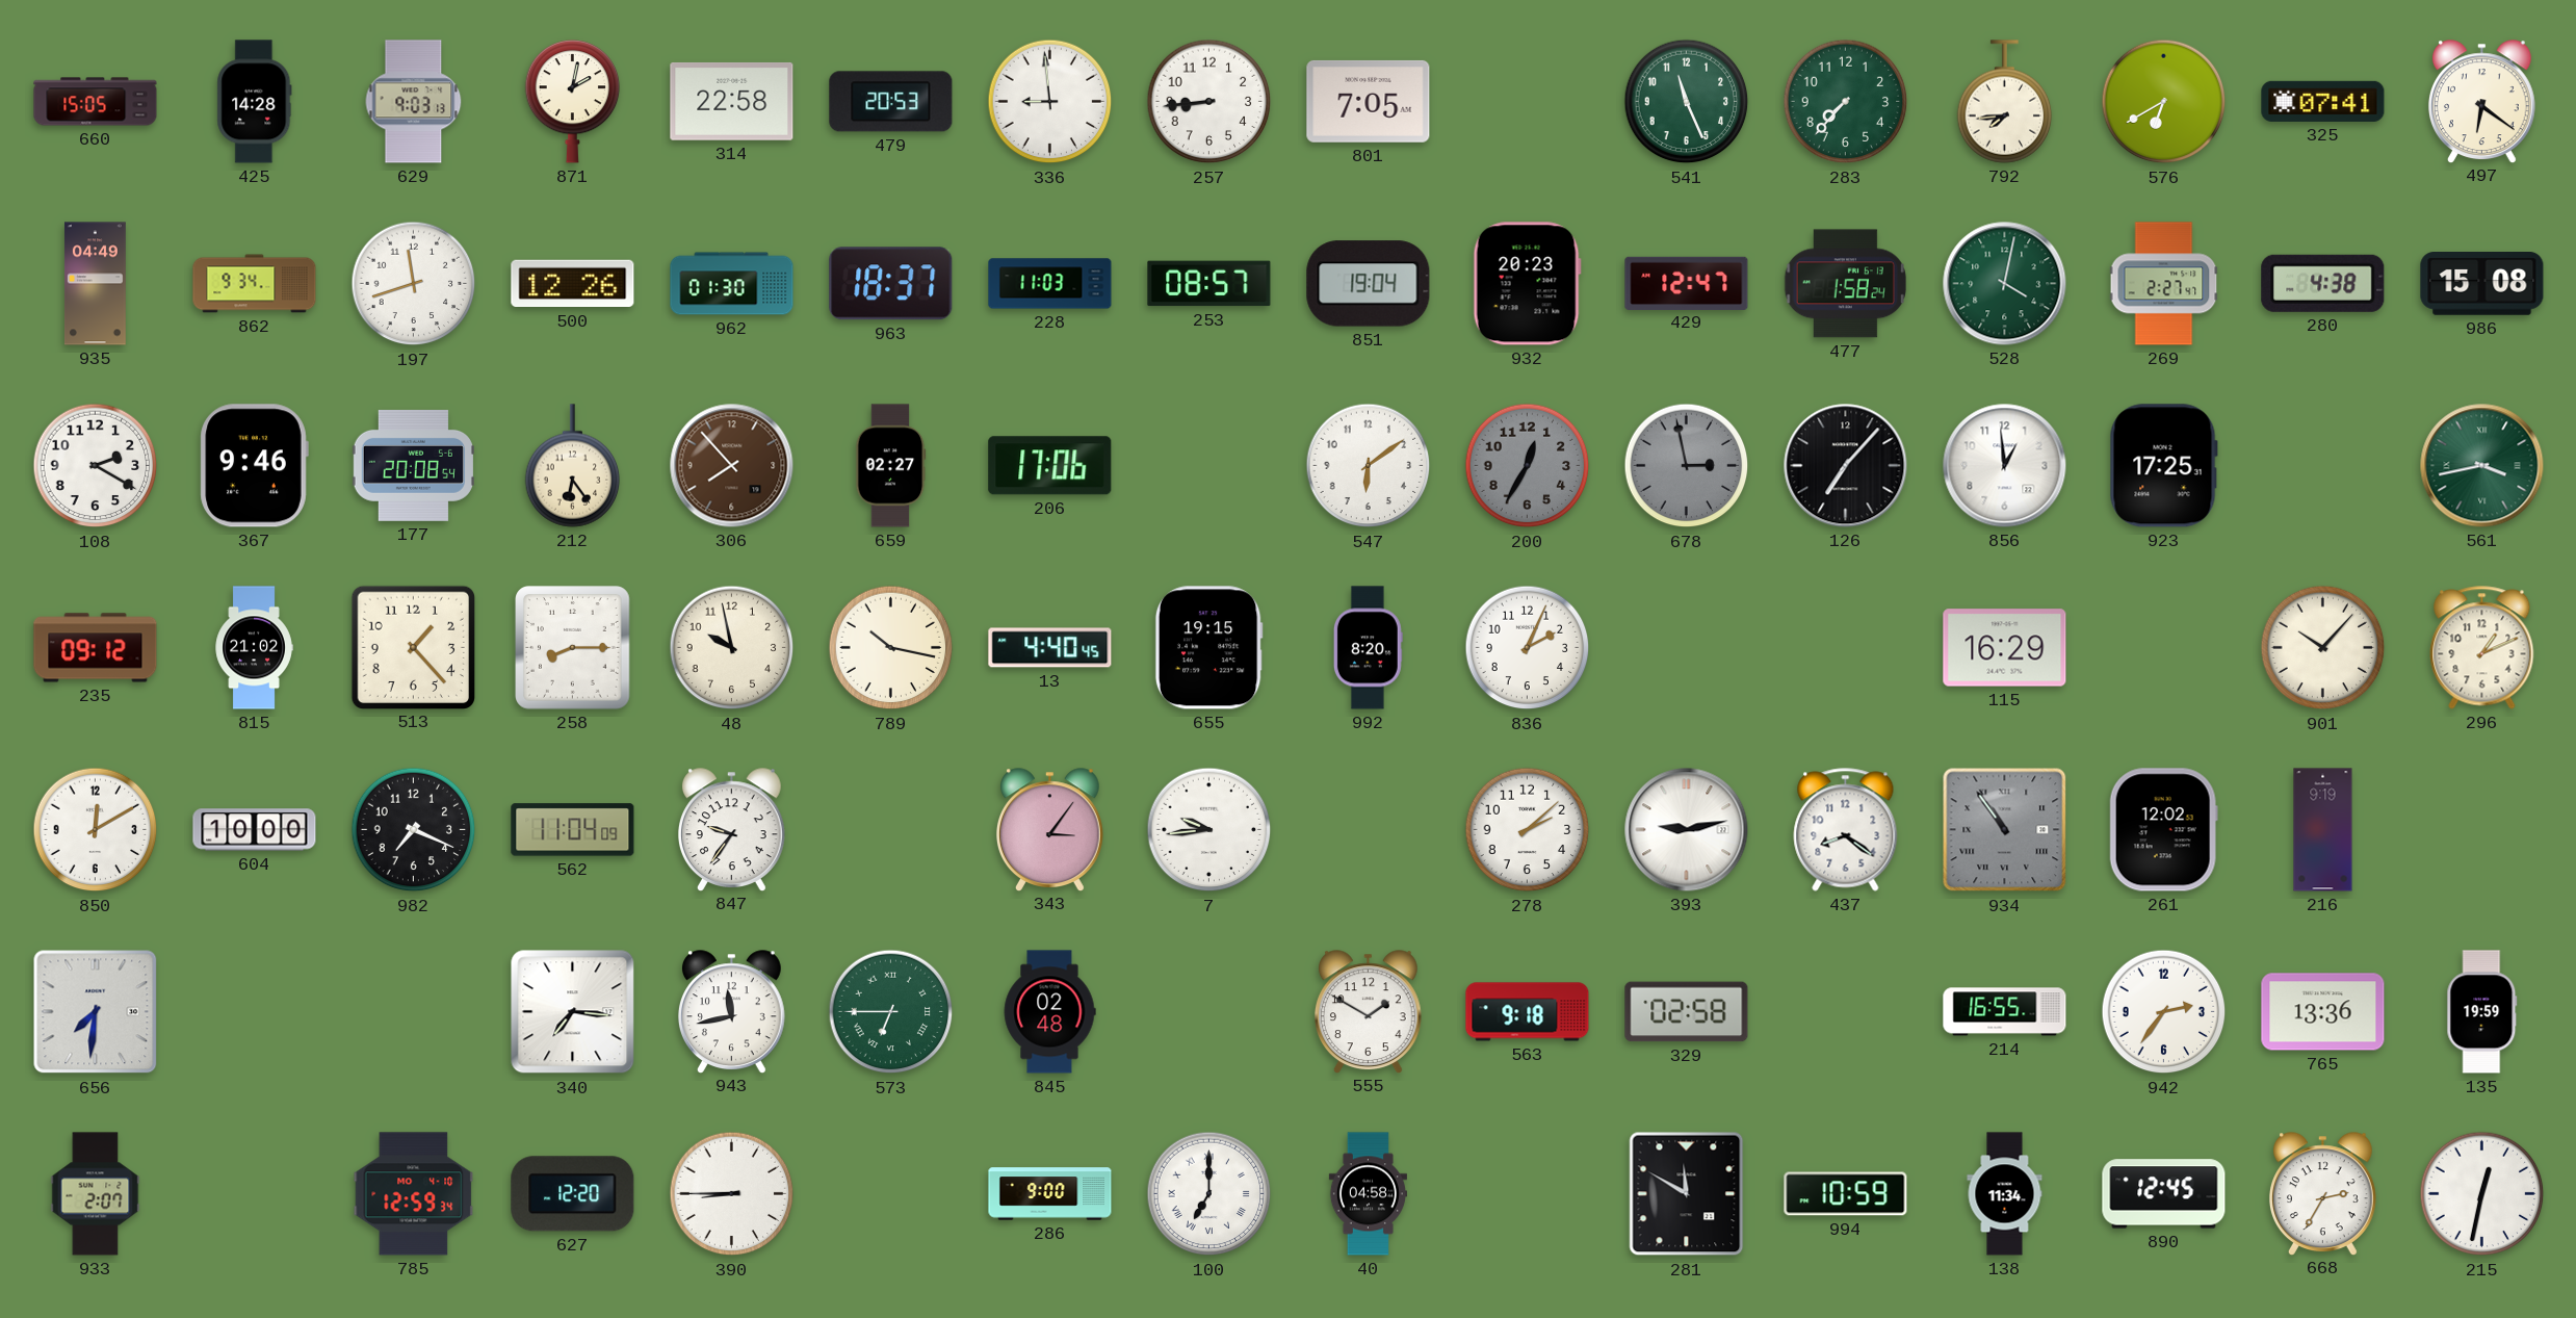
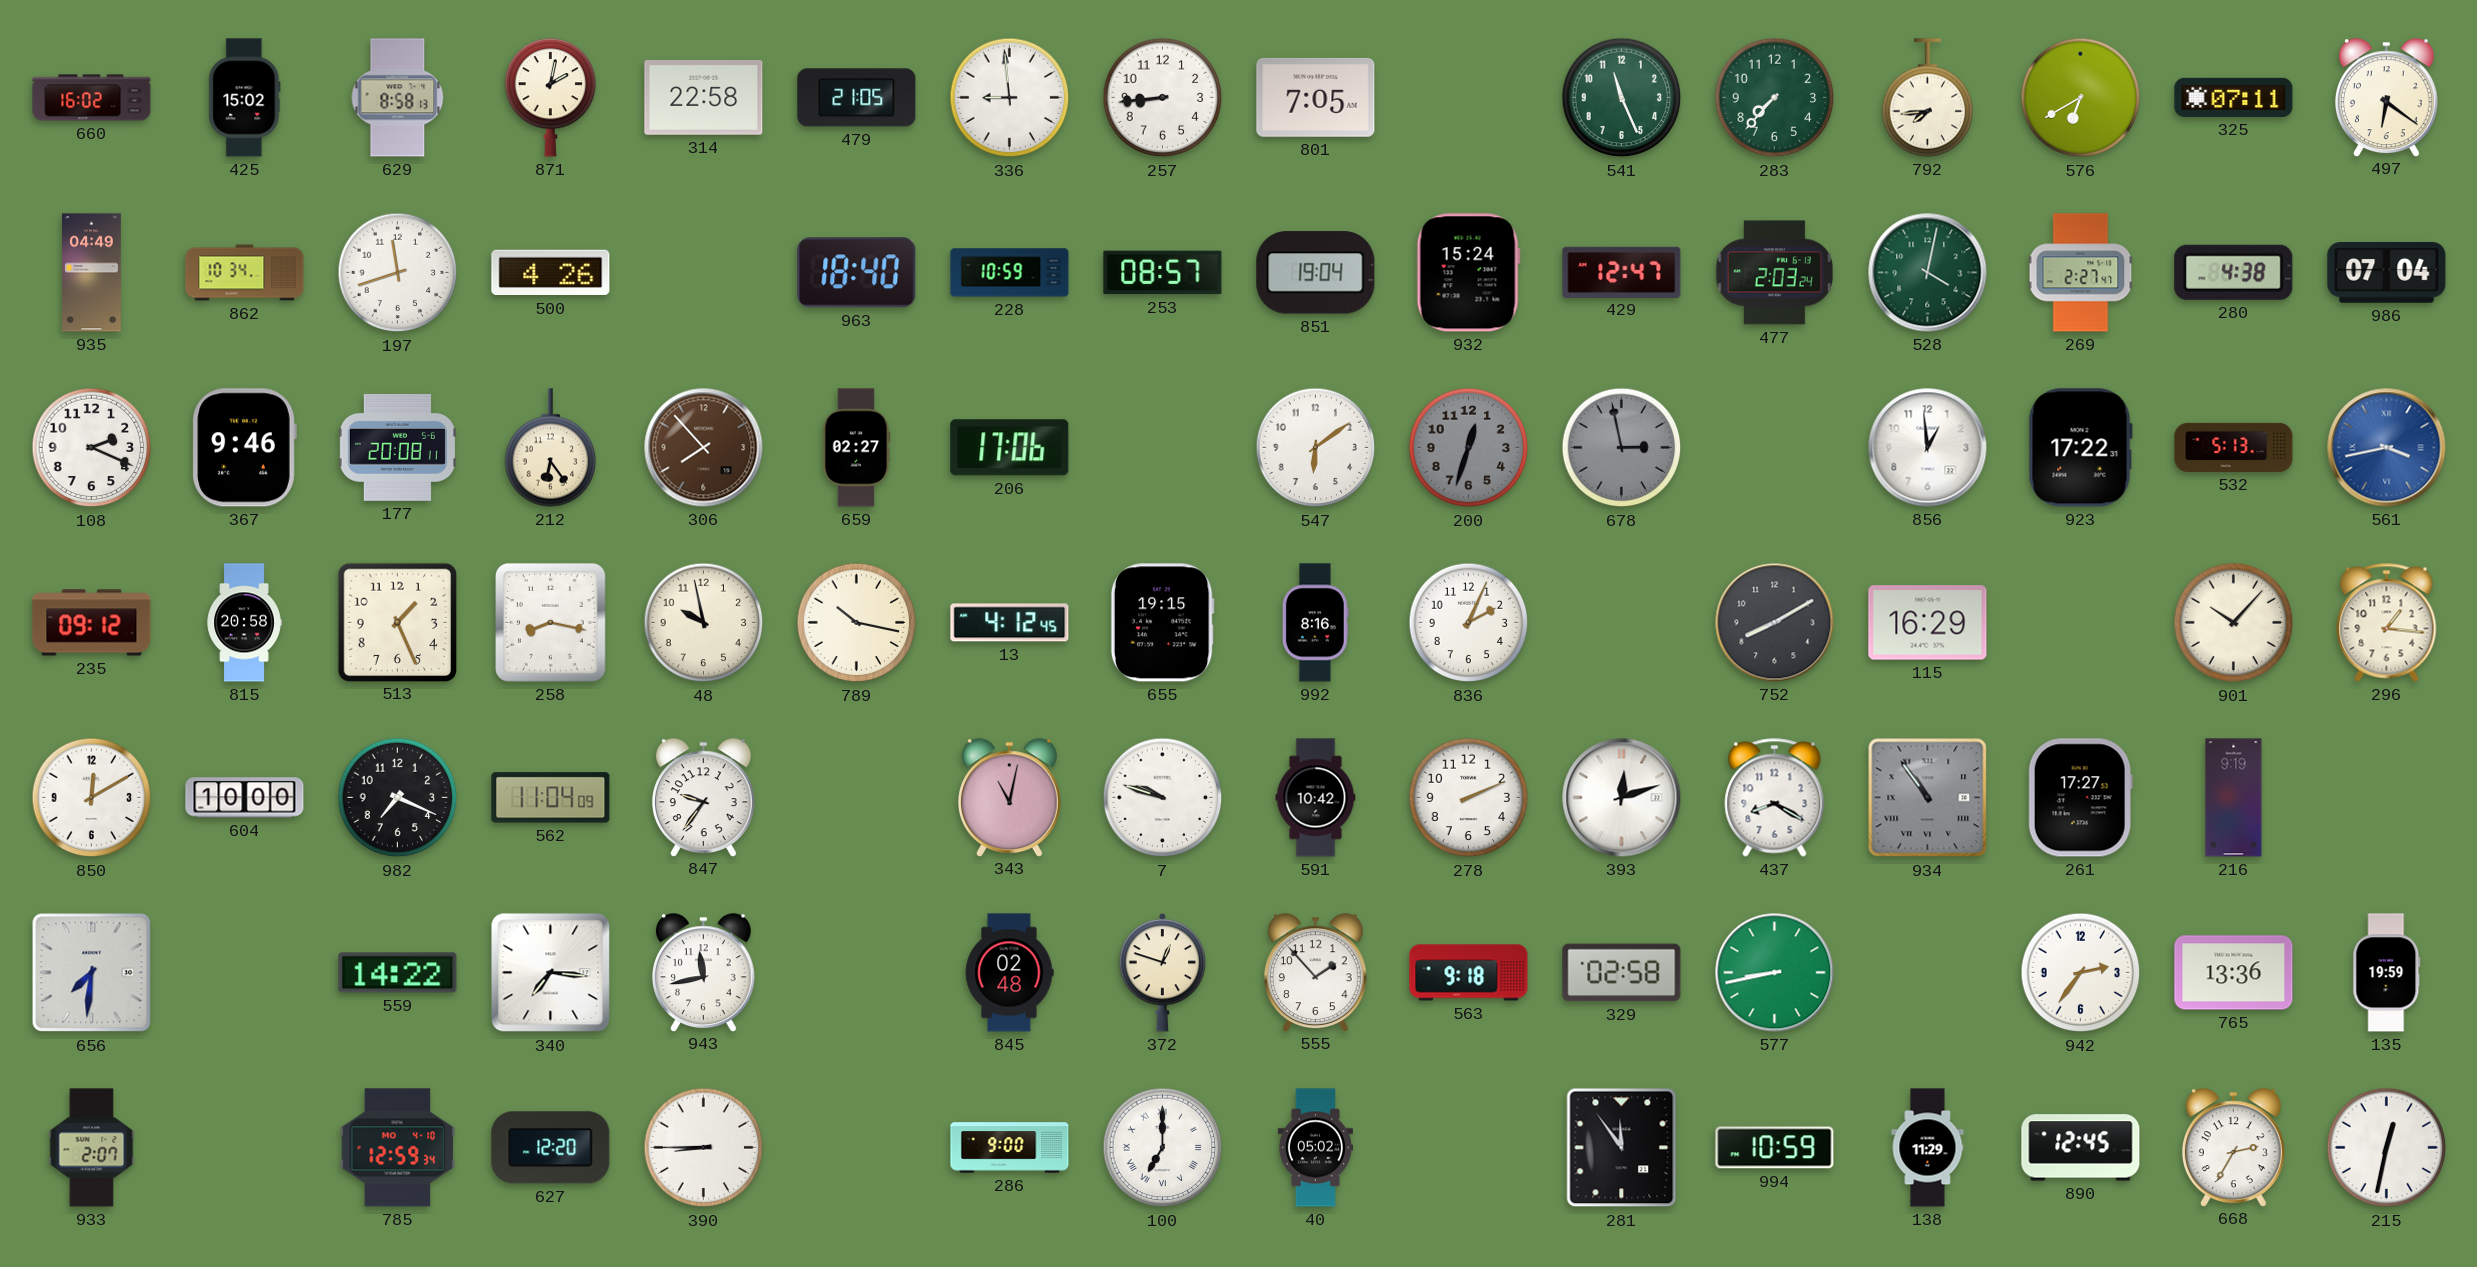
660: 15:05 -> 16:02 (92, 98)
425: 14:28 -> 15:02 (245, 98)
629: 9:03 -> 8:58 (398, 98)
479: 20:53 -> 21:05 (857, 98)
325: 07:41 -> 07:11 (2234, 97)
862: 9:34 -> 10:34 (245, 273)
500: 12:26 -> 4:26 (551, 273)
962: 01:30 -> none (732, 284)
963: 18:37 -> 18:40 (857, 273)
228: 11:03 -> 10:59 (1010, 273)
932: 20:23 -> 15:24 (1468, 273)
477: 1:58 -> 2:03 (1774, 273)
986: 15:08 -> 07:04 (2387, 273)
108: 2:20 -> 2:19 (92, 448)
177: 20:08:54 -> 20:08:11 (397, 447)
200: 12:35 -> 12:33 (1469, 448)
126: 7:07 -> none (1846, 466)
923: 17:25 -> 17:22 (2080, 448)
532: none -> 5:13 (2234, 447)
561 dial: green -> blue (2387, 448)
815: 21:02 -> 20:58 (244, 623)
513: 1:23 -> 1:26 (397, 622)
258: 8:15 -> 8:17 (551, 623)
13: 4:40 -> 4:12 (1010, 623)
992: 8:20 -> 8:16 (1315, 623)
752: none -> 8:10 (1775, 623)
296: 1:11 -> 1:16 (2387, 623)
343: 3:06 -> 11:02 (1009, 797)
7: 9:44 -> 9:48 (1163, 798)
591: none -> 10:42 (1316, 798)
278: 2:08 -> 2:11 (1469, 798)
393: 9:13 -> 12:12 (1622, 798)
437: 8:21 -> 8:20 (1775, 798)
261: 12:02 -> 17:27 (2080, 798)
559: none -> 14:22 (398, 973)
573: 6:45 -> none (891, 1012)
372: none -> 12:48 (1163, 972)
555: 1:50 -> 1:53 (1315, 972)
577: none -> 8:43 (1775, 973)
214: 16:55 -> none (2005, 1012)
40: 04:58 -> 05:02 (1315, 1148)
281: 11:50 -> 11:54 (1622, 1148)
138: 11:34 -> 11:29 (1928, 1148)
